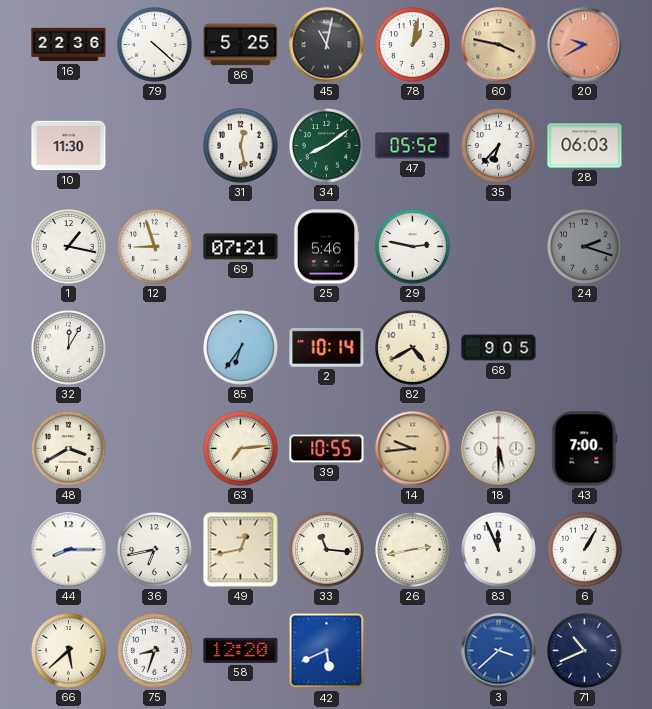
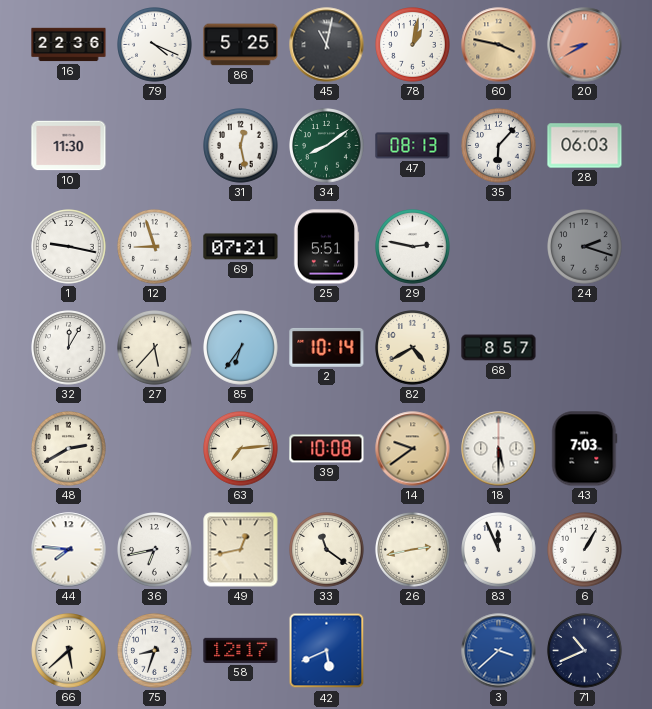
79: 4:22 -> 4:19 (155, 45)
20: 9:40 -> 8:40 (585, 45)
47: 05:52 -> 08:13 (413, 146)
35: 6:37 -> 6:07 (499, 146)
1: 1:17 -> 9:17 (69, 247)
25: 5:46 -> 5:51 (326, 247)
27: none -> 5:37 (155, 348)
68: 9:05 -> 8:57 (499, 348)
48: 3:40 -> 2:40 (69, 449)
39: 10:55 -> 10:08 (327, 449)
14: 9:44 -> 9:39 (413, 449)
43: 7:00 -> 7:03 (585, 449)
44: 8:15 -> 7:46 (69, 550)
33: 11:16 -> 11:21 (327, 550)
58: 12:20 -> 12:17 (241, 650)
